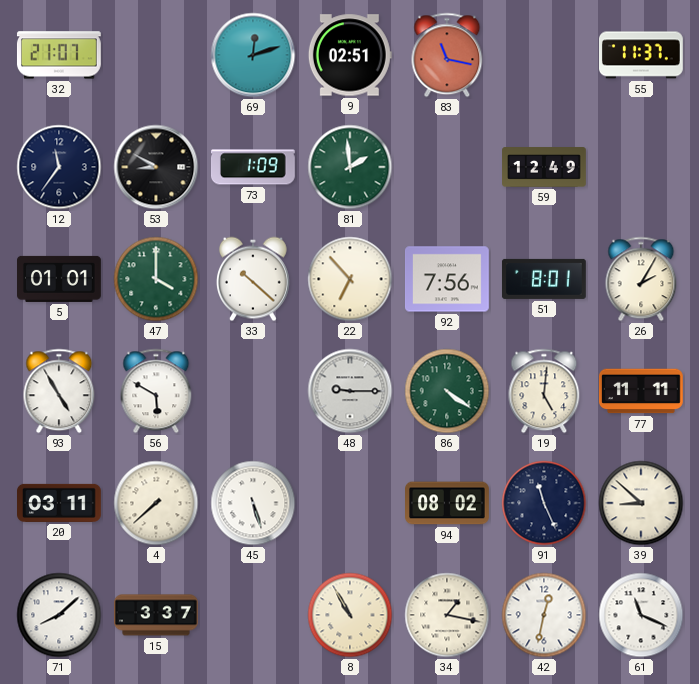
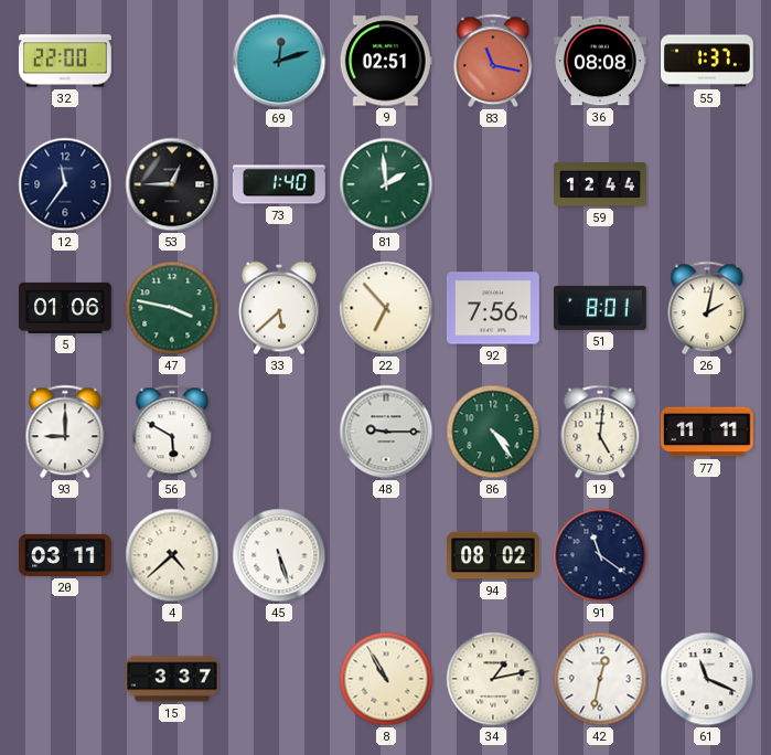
32: 21:07 -> 22:00 (65, 61)
36: none -> 08:08 (600, 61)
55: 11:37 -> 1:37 (708, 61)
53: 8:50 -> 12:45 (172, 184)
73: 1:09 -> 1:40 (280, 184)
59: 12:49 -> 12:44 (600, 184)
5: 01:01 -> 01:06 (66, 308)
47: 4:00 -> 3:47 (172, 308)
33: 10:22 -> 5:38 (279, 308)
26: 2:05 -> 2:02 (707, 308)
93: 4:55 -> 9:00 (65, 432)
86: 4:21 -> 4:24 (493, 432)
4: 7:38 -> 4:38 (172, 555)
91: 11:26 -> 11:21 (600, 555)
39: 8:52 -> none (641, 503)
71: 8:08 -> none (59, 615)
34: 1:17 -> 1:13 (493, 679)
